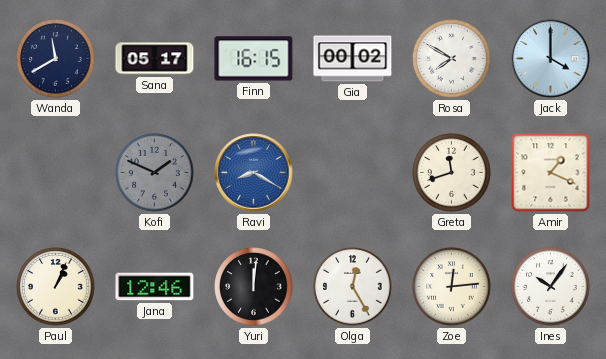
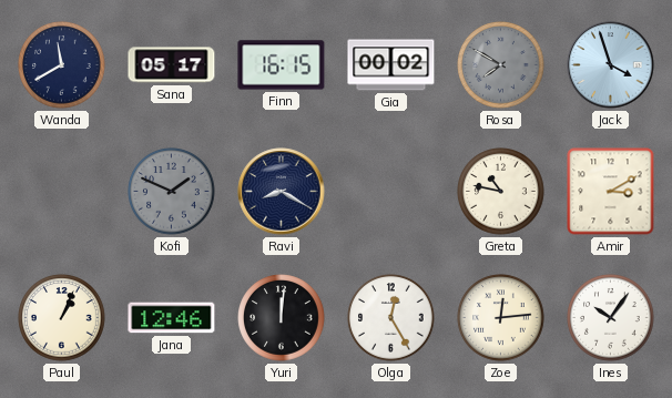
Rosa dial: white -> grey (501, 65)
Jack: 4:00 -> 3:57 (611, 65)
Ravi dial: blue -> navy (282, 192)
Greta: 11:42 -> 10:47 (501, 192)
Amir: 1:19 -> 3:10 (611, 192)
